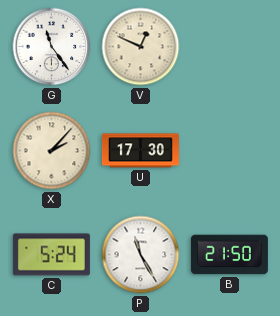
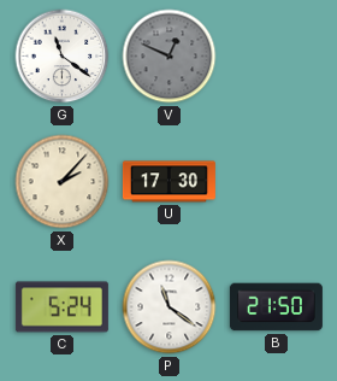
G: 11:24 -> 11:21 (63, 57)
V dial: cream -> grey (170, 57)
P: 11:25 -> 11:21 (170, 307)
